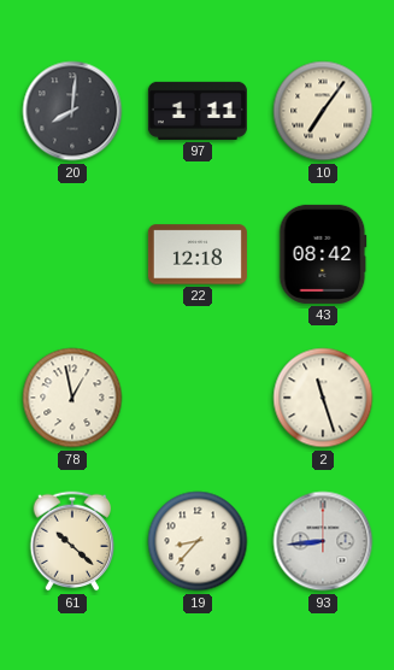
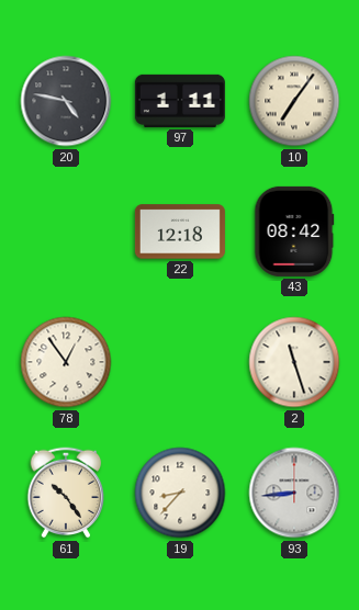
20: 8:01 -> 4:47 (66, 101)
78: 12:58 -> 12:54 (66, 362)
61: 10:22 -> 10:24 (66, 493)
